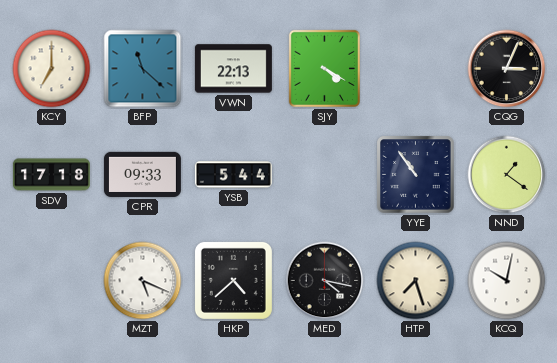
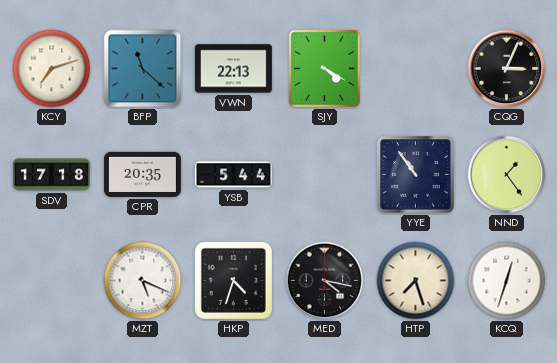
KCY: 7:00 -> 7:12 (52, 69)
CPR: 09:33 -> 20:35 (142, 174)
NND: 1:21 -> 1:24 (507, 175)
HKP: 4:38 -> 4:33 (233, 280)
KCQ: 10:02 -> 12:33 (507, 281)
